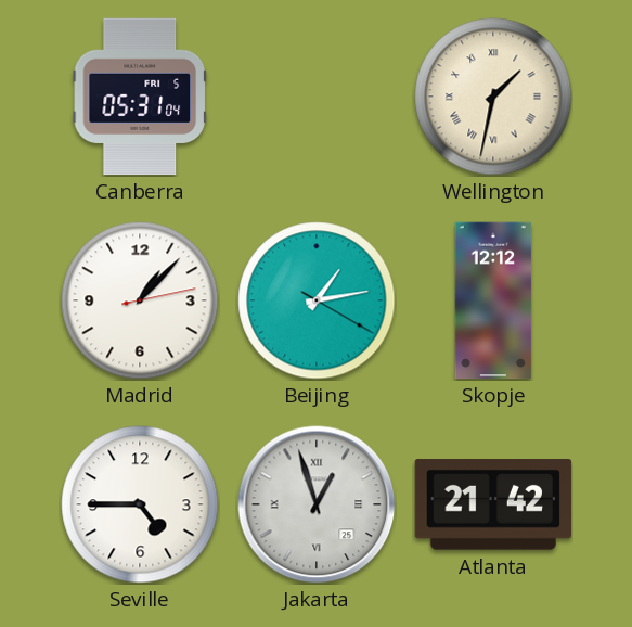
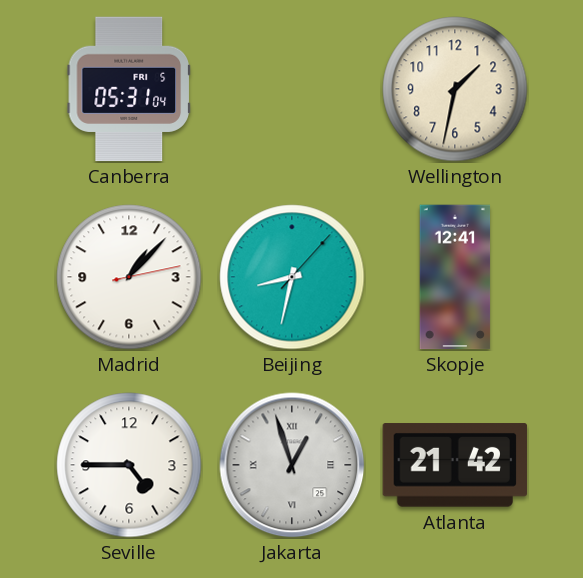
Wellington numerals: Roman -> Arabic (455, 89)
Beijing: 1:13 -> 8:32 (292, 277)
Skopje: 12:12 -> 12:41 (455, 277)
